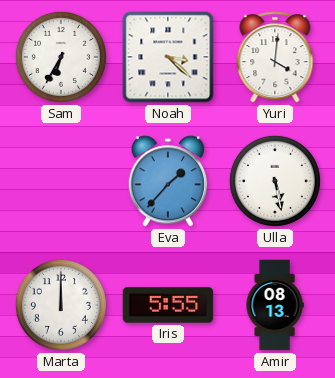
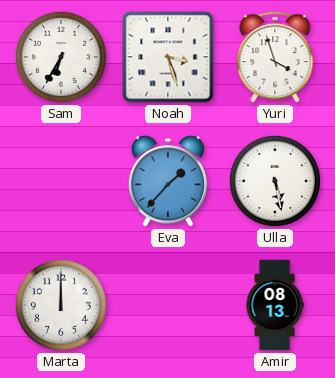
Noah: 3:22 -> 3:27 (168, 57)
Yuri: 4:01 -> 3:57 (275, 57)
Iris: 5:55 -> none (168, 305)
